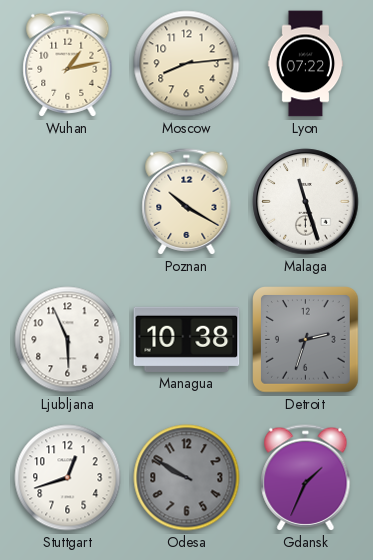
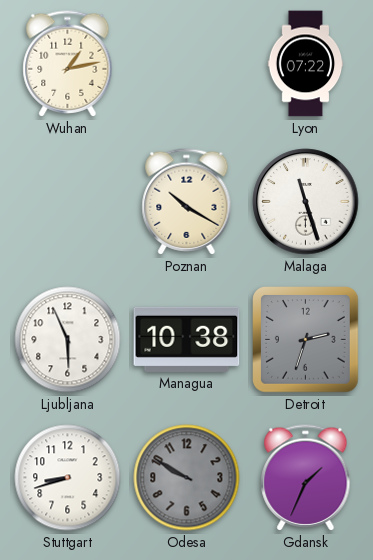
Moscow: 8:14 -> none (187, 64)
Stuttgart: 12:42 -> 8:42 (68, 478)
